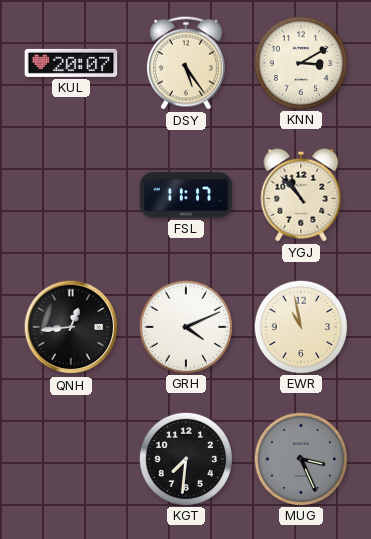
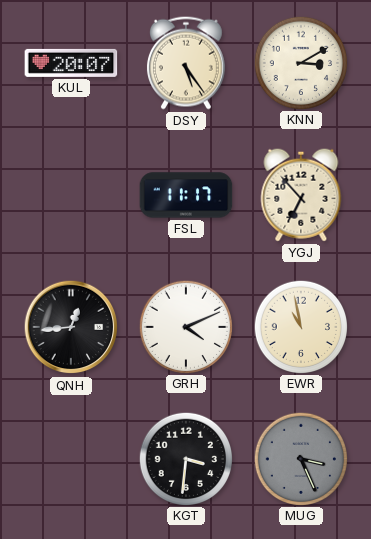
YGJ: 10:53 -> 6:53 (301, 195)
KGT: 7:31 -> 3:31 (185, 458)
